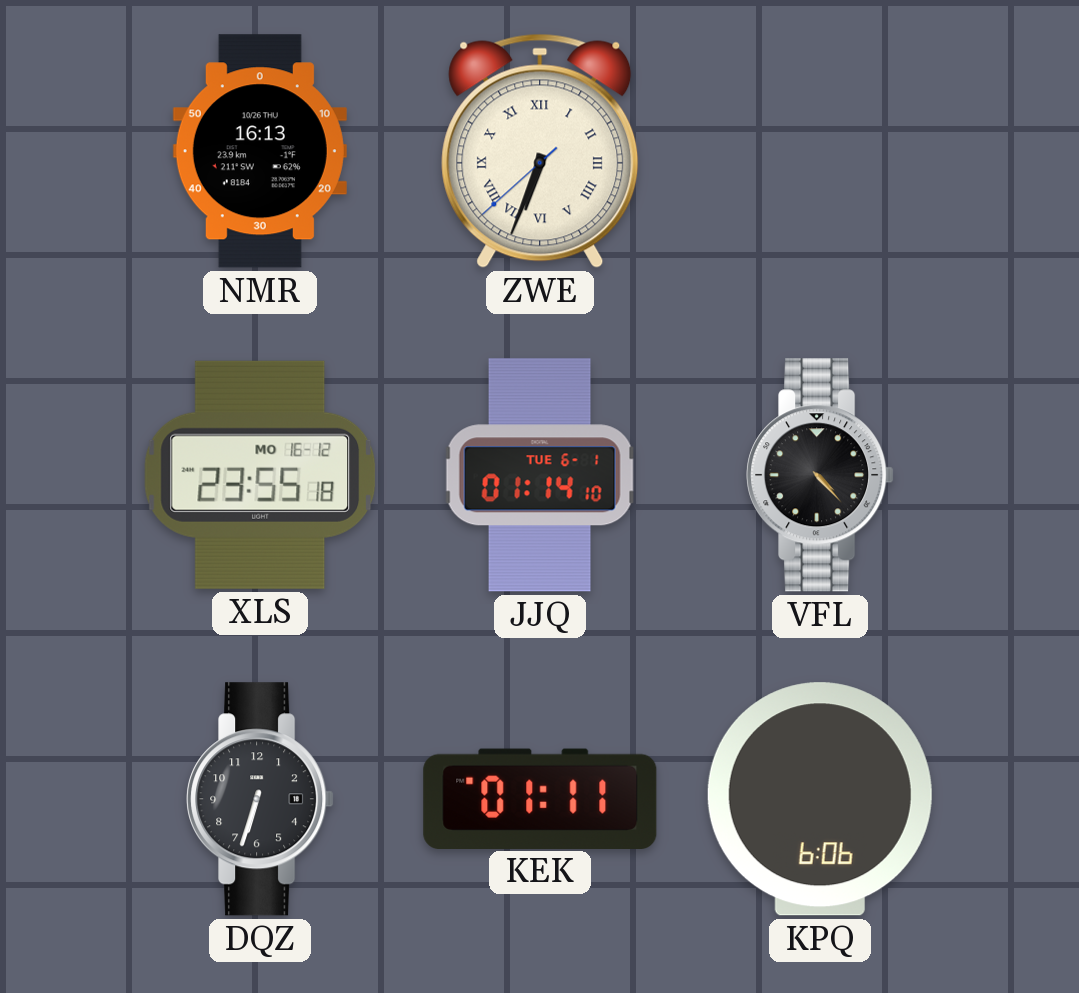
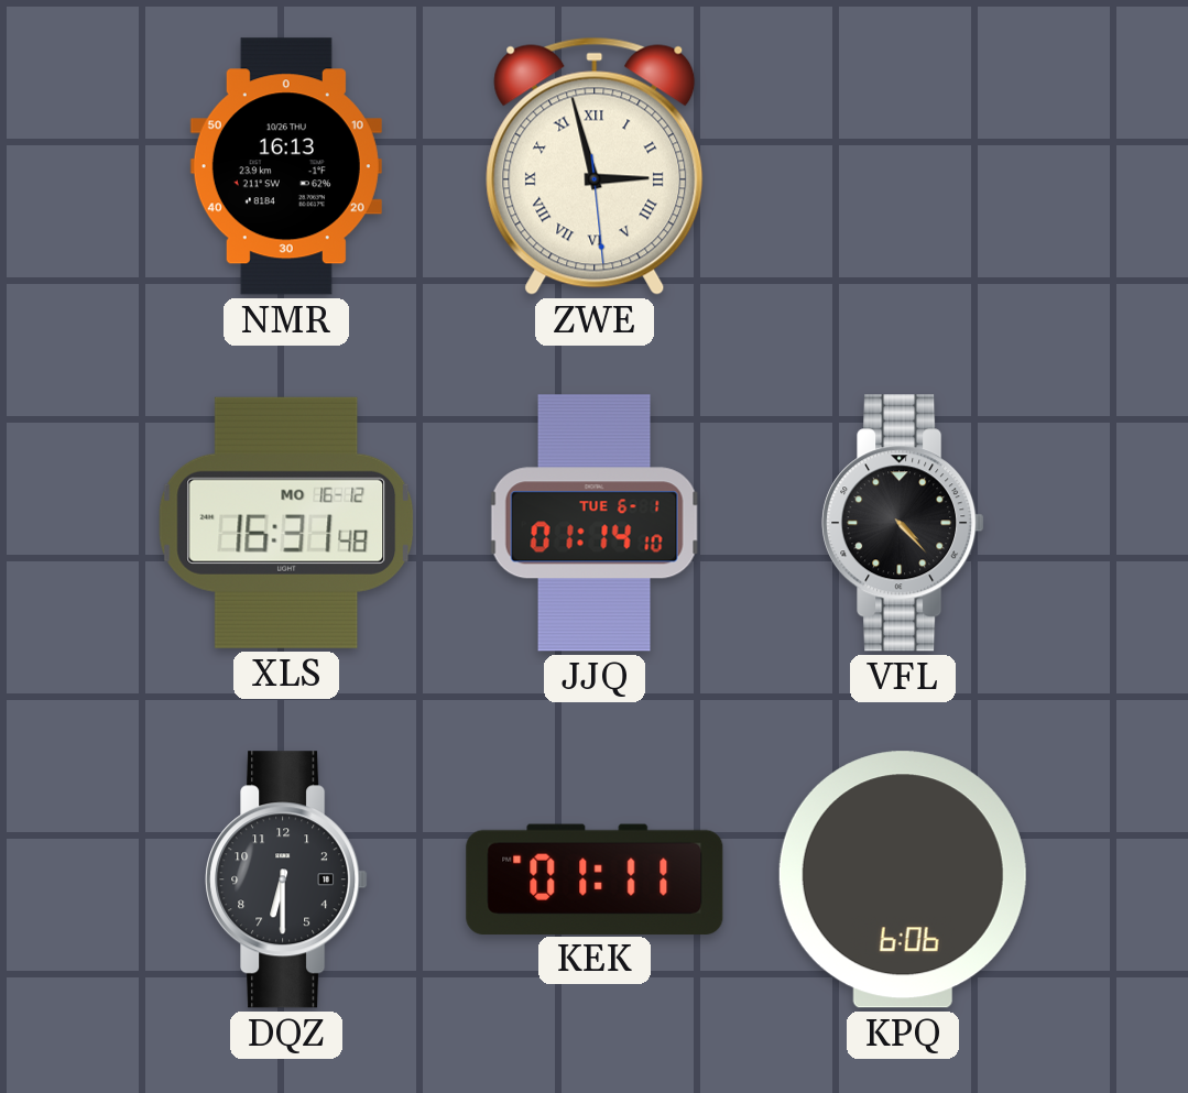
ZWE: 6:33 -> 2:57 (595, 166)
XLS: 23:55 -> 16:31 (286, 523)
DQZ: 6:33 -> 6:30 (286, 879)
